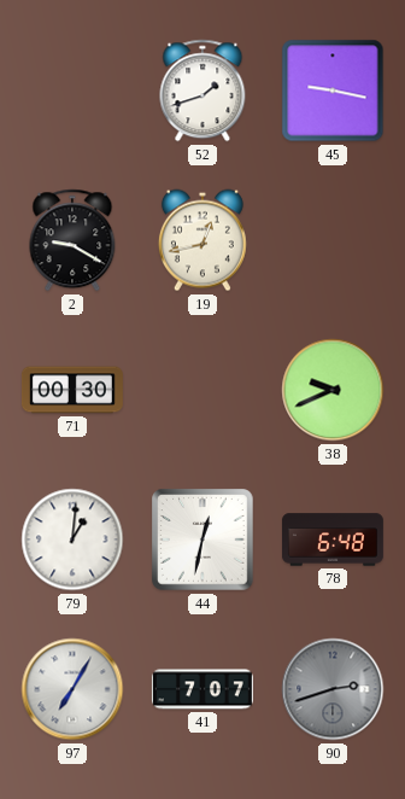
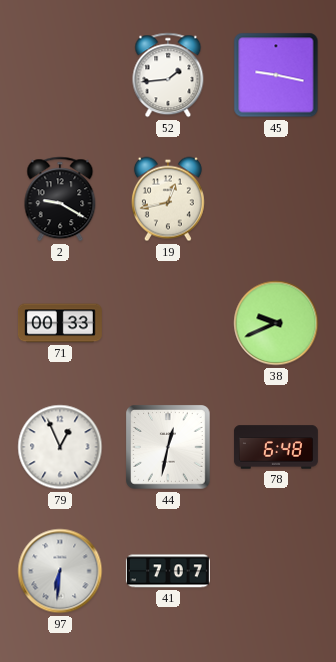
52: 1:42 -> 1:44 (168, 75)
71: 00:30 -> 00:33 (60, 323)
79: 1:01 -> 12:56 (60, 447)
97: 7:05 -> 6:31 (60, 571)
90: 2:42 -> none (333, 689)
